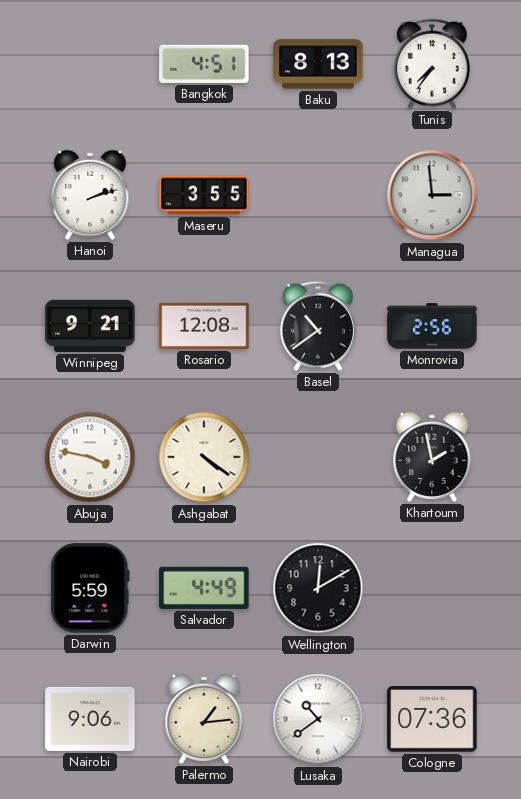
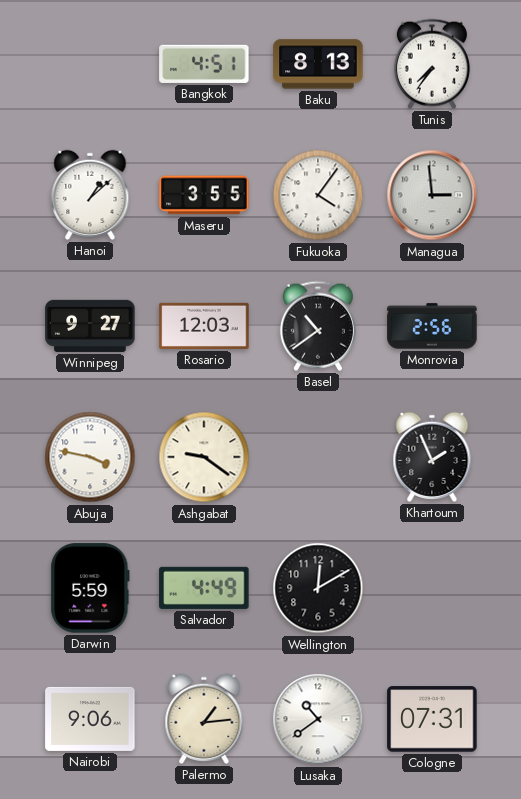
Hanoi: 2:12 -> 1:08 (90, 195)
Fukuoka: none -> 4:06 (318, 195)
Winnipeg: 9:21 -> 9:27 (90, 326)
Rosario: 12:08 -> 12:03 (204, 326)
Ashgabat: 4:21 -> 9:21 (204, 457)
Khartoum: 1:58 -> 1:56 (432, 457)
Cologne: 07:36 -> 07:31 (432, 719)
